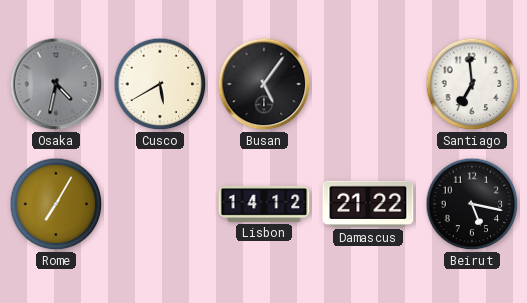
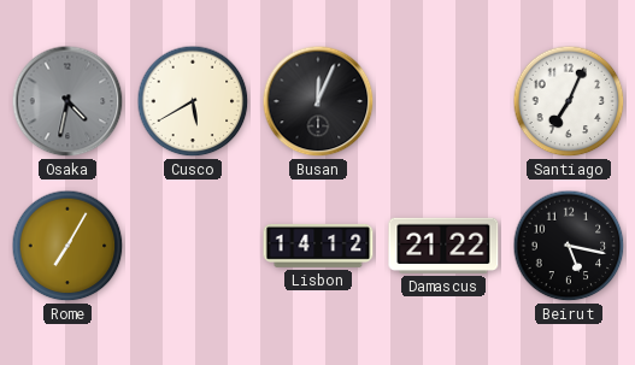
Busan: 5:06 -> 12:04 (318, 101)
Santiago: 6:59 -> 7:04 (569, 101)
